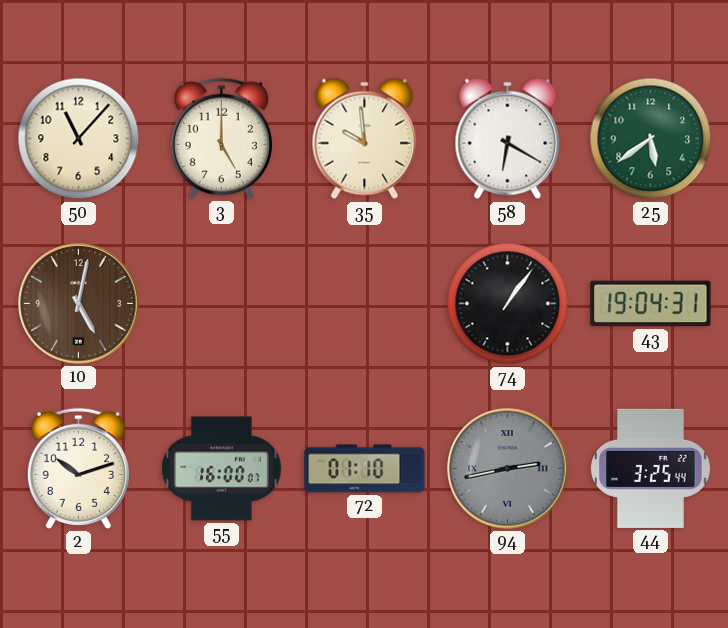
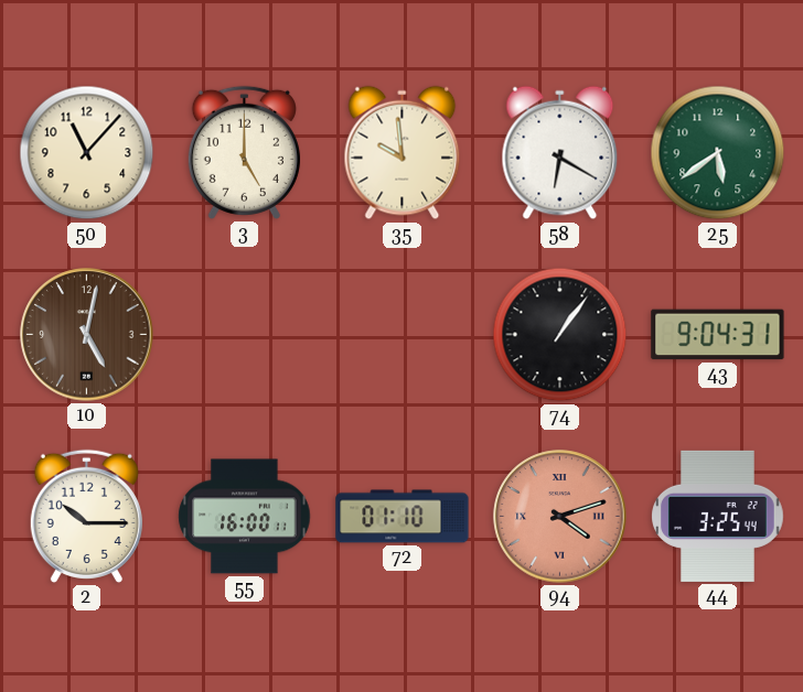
43: 19:04 -> 9:04 (718, 335)
2: 10:12 -> 10:15 (86, 516)
55: 16:00:07 -> 16:00:11 (245, 517)
94: 2:43 -> 4:12 (560, 517)
94 dial: grey -> salmon (560, 517)
